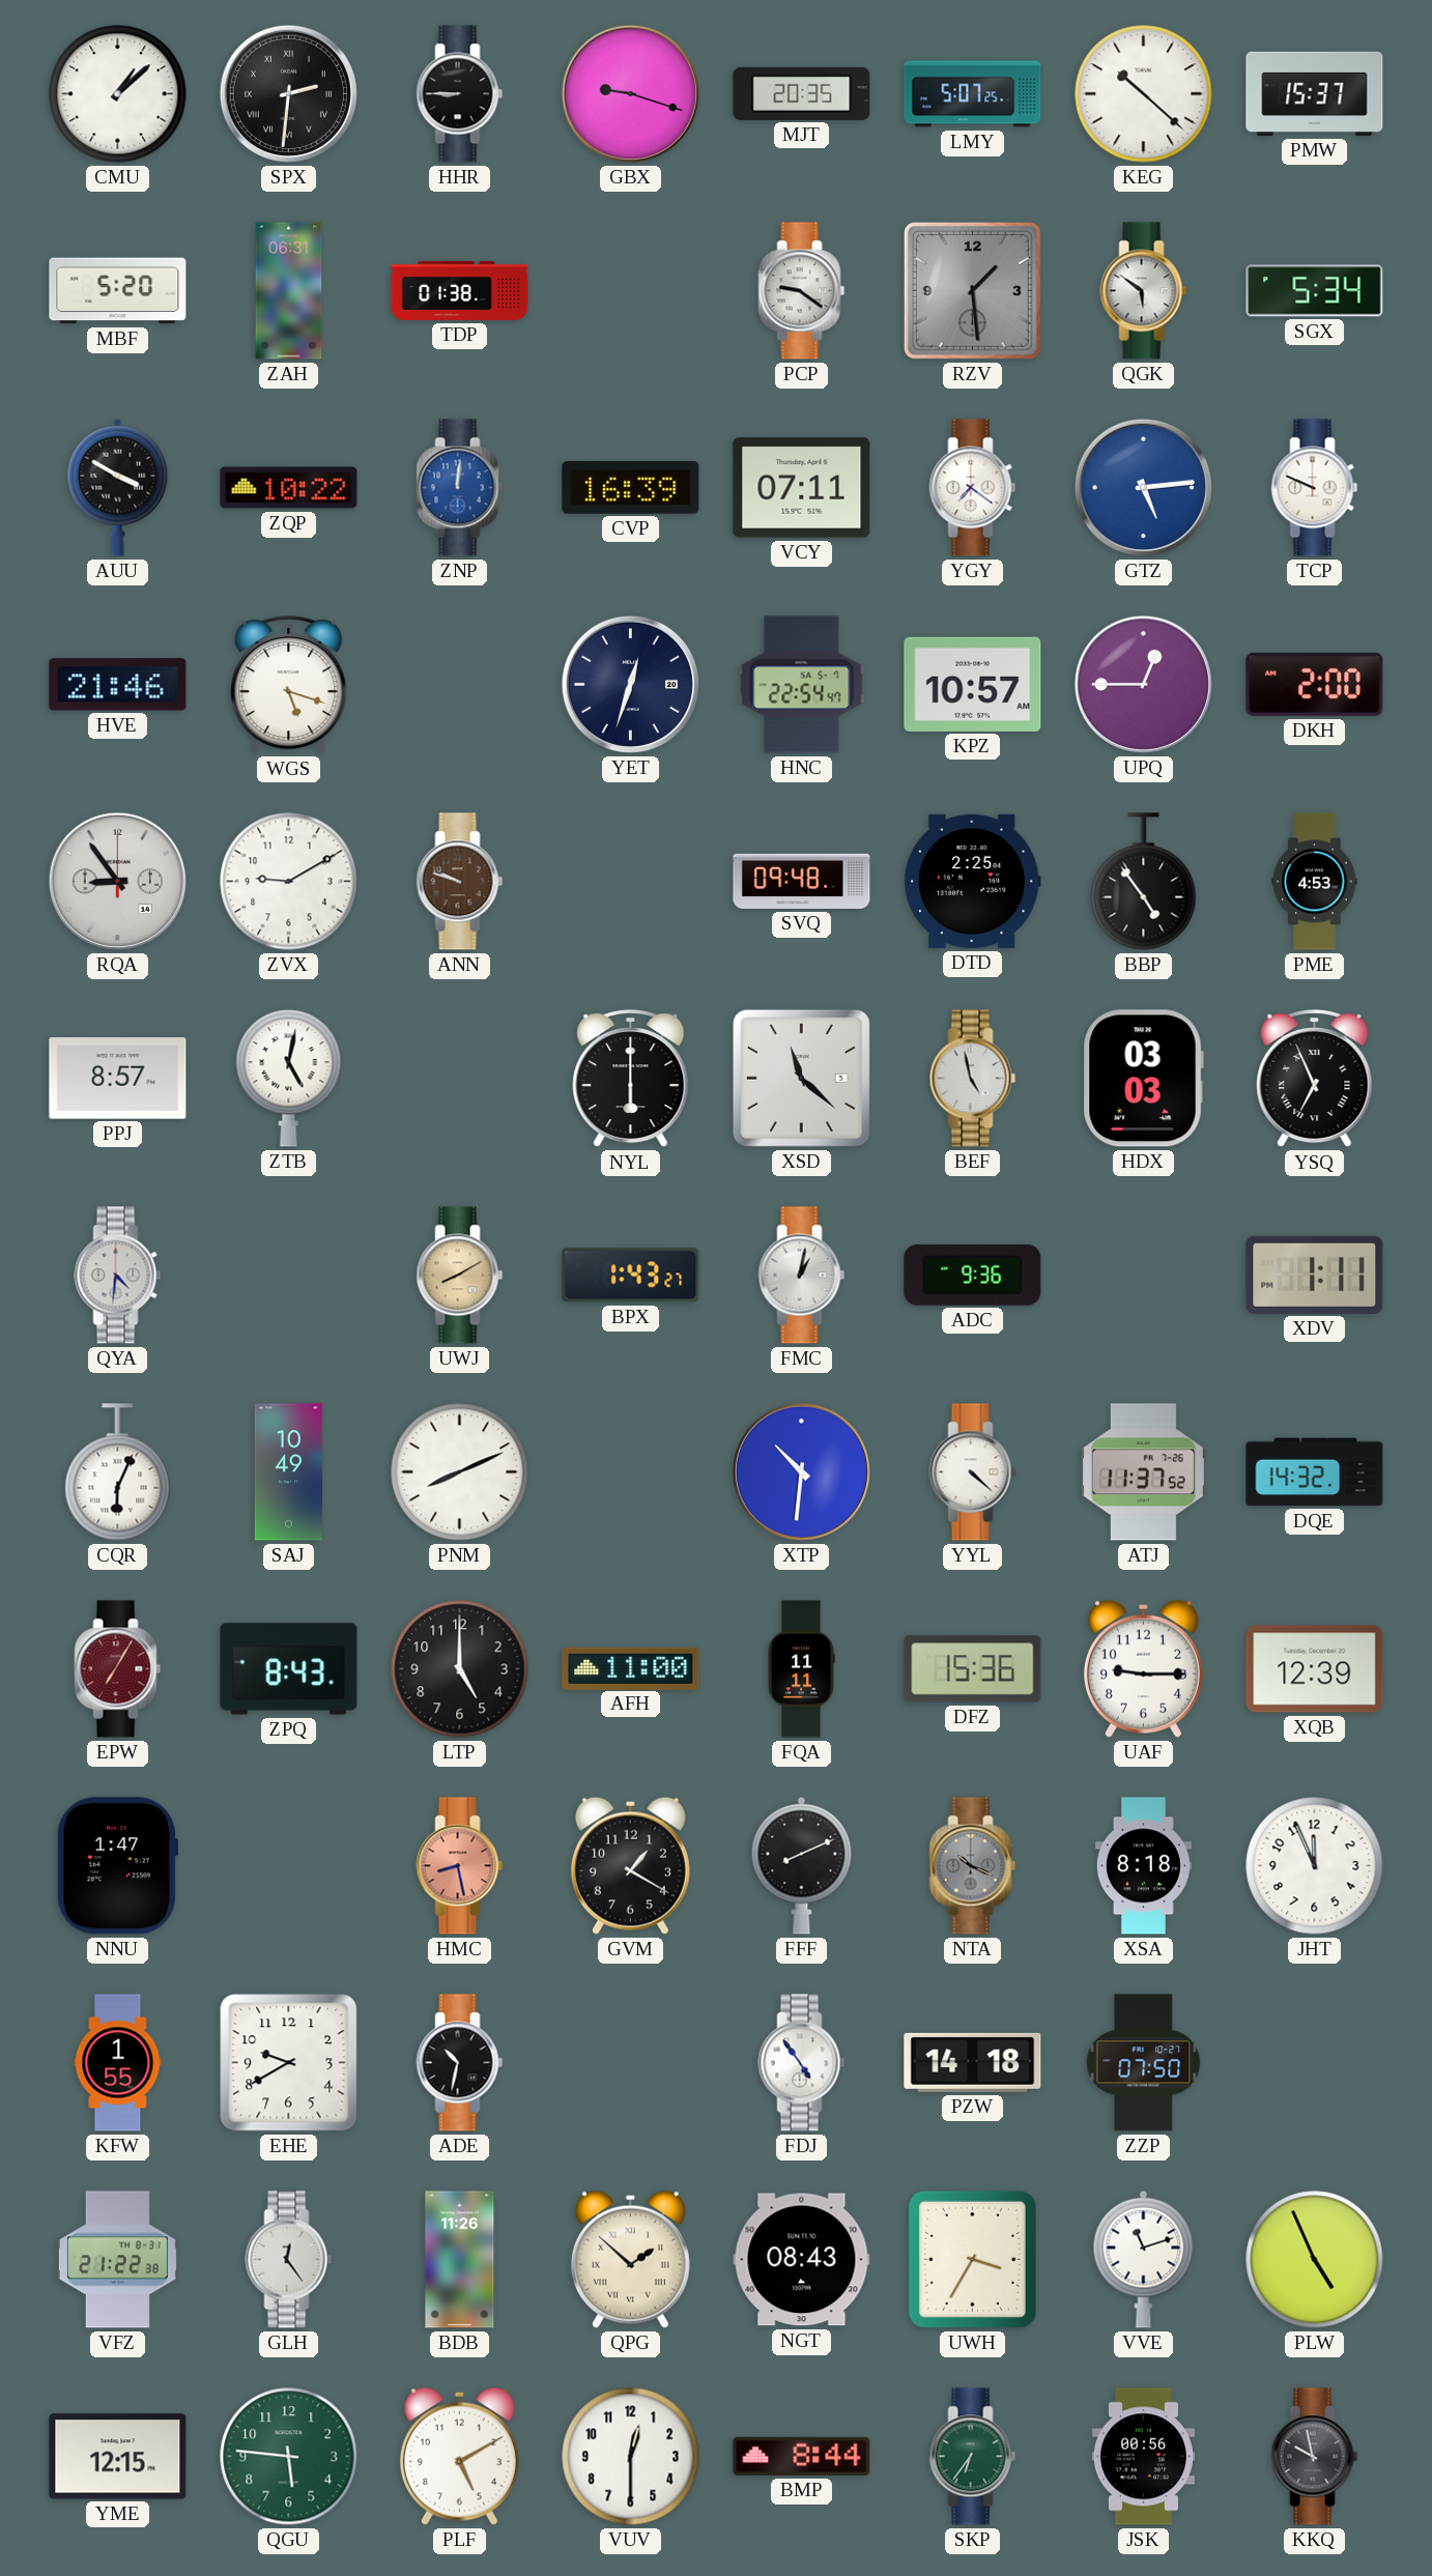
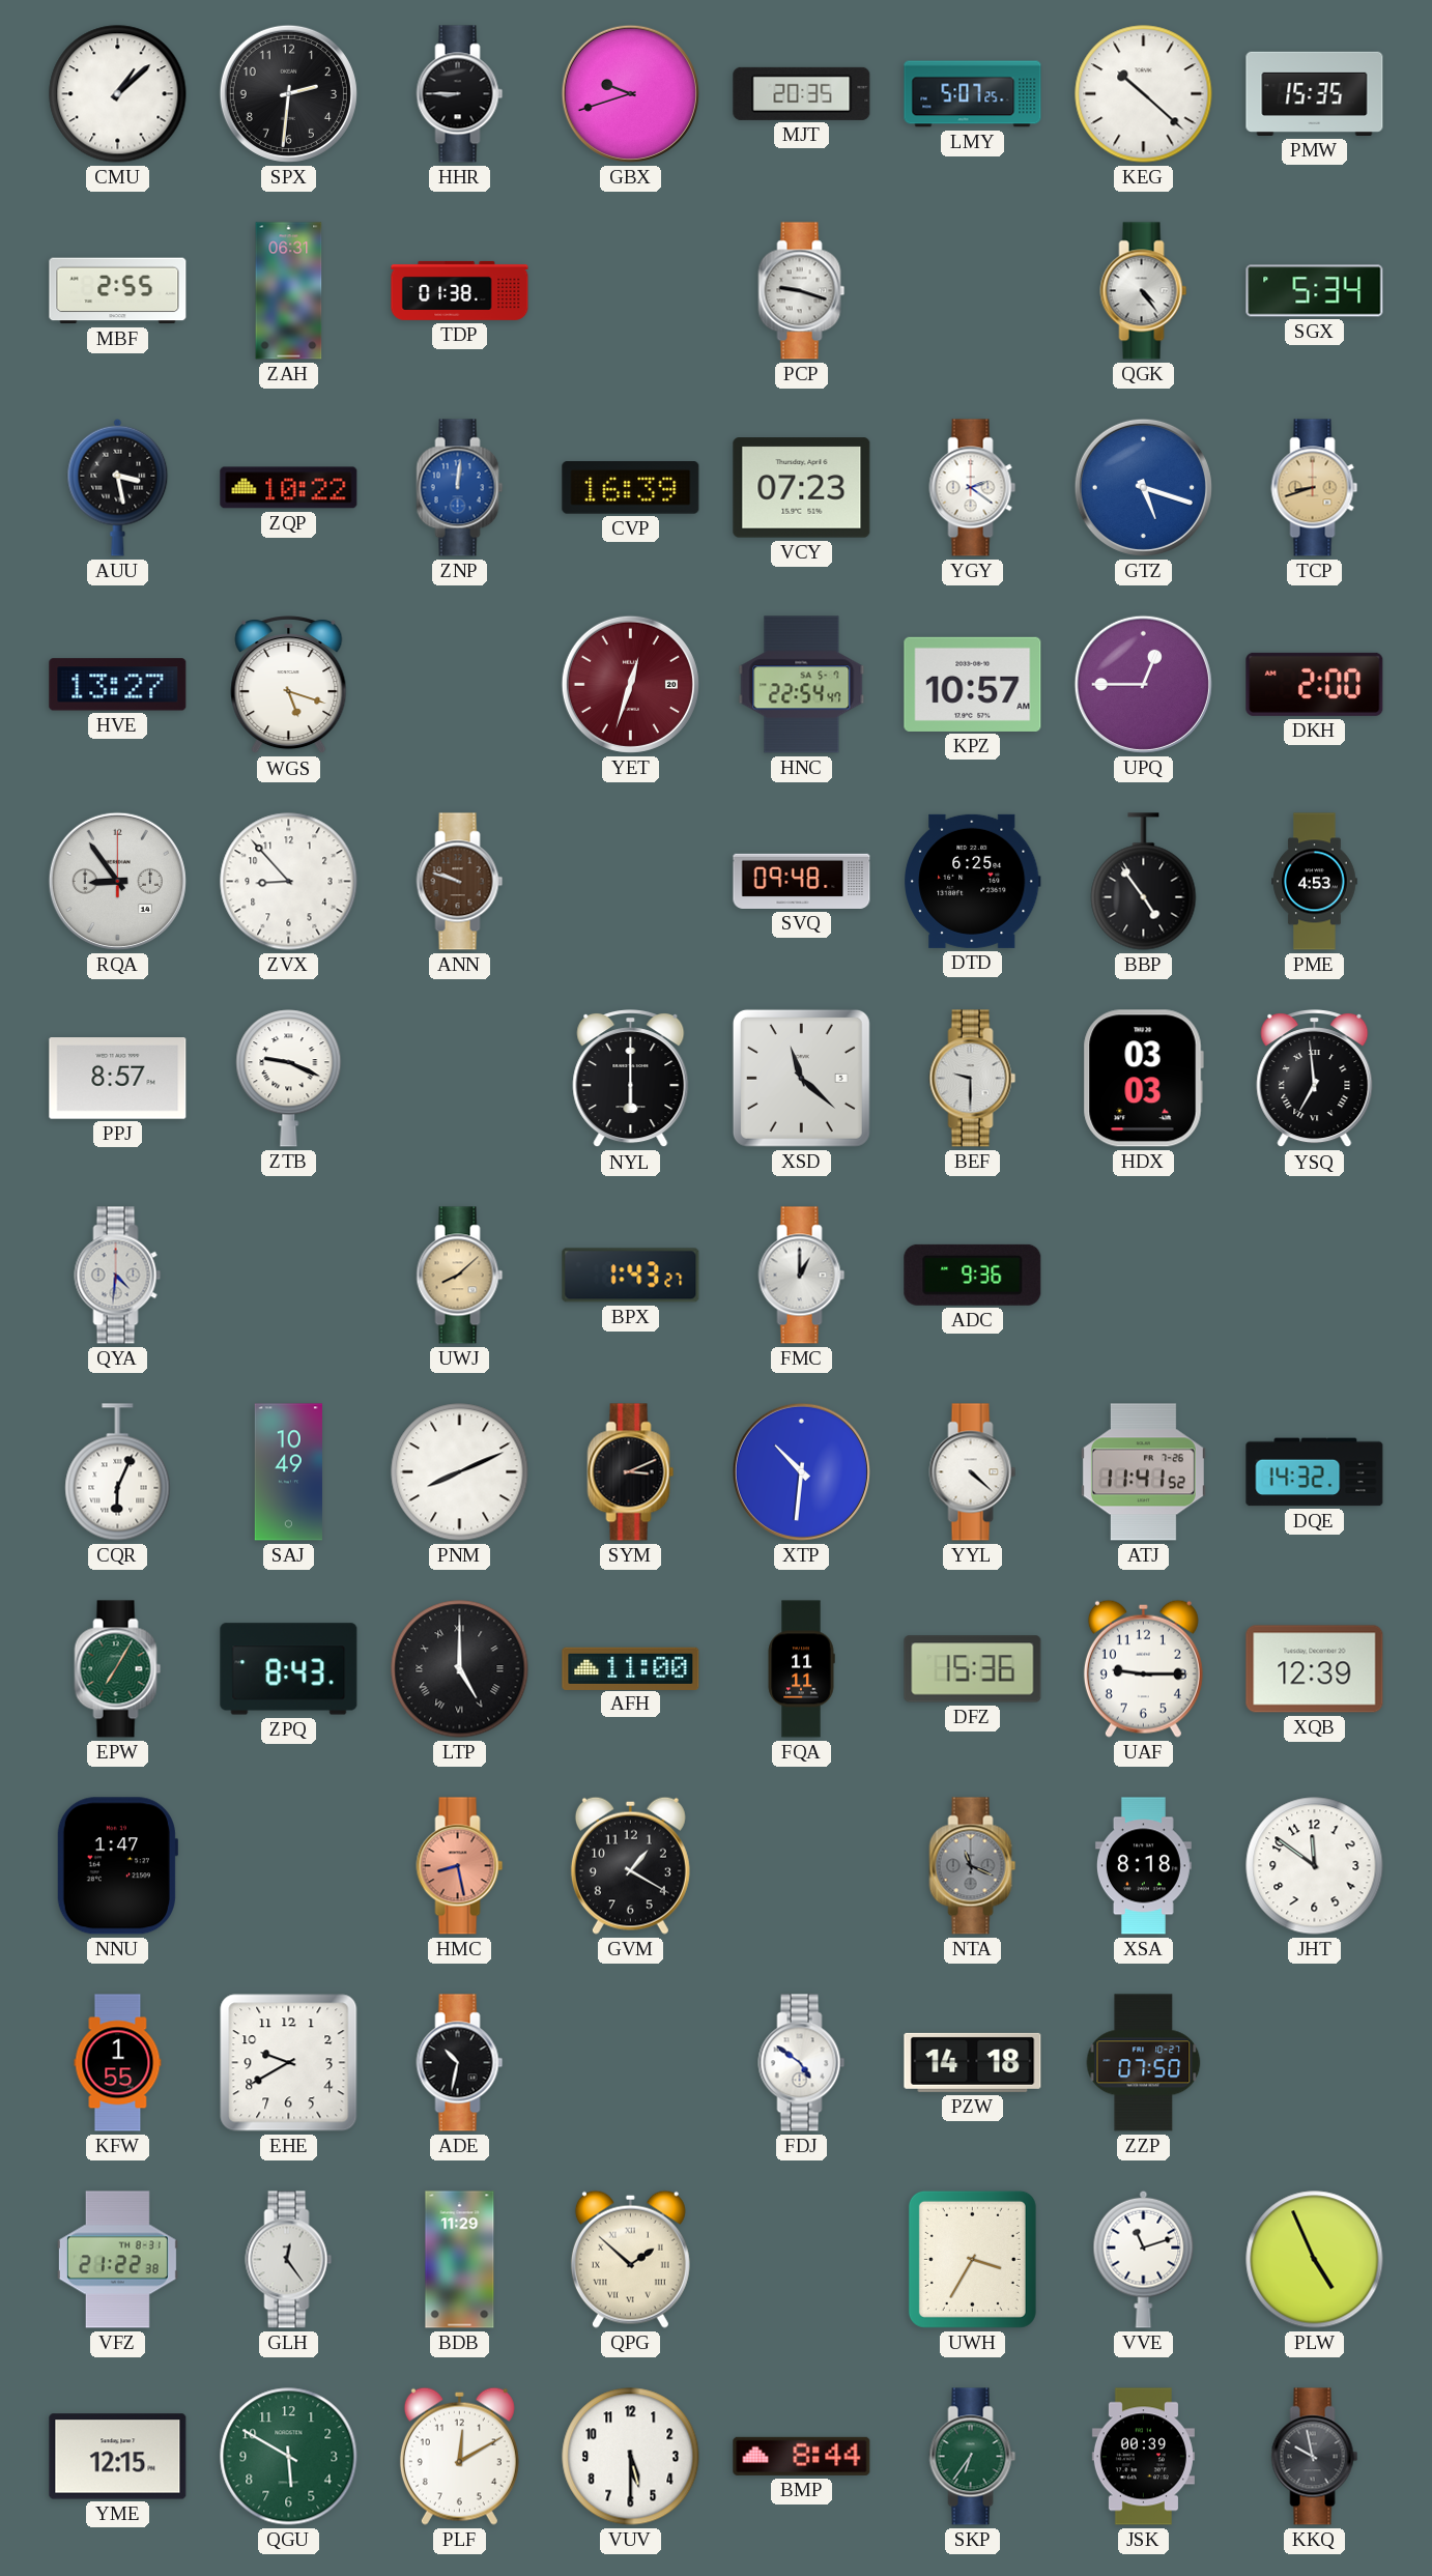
SPX numerals: Roman -> Arabic (288, 93)
GBX: 9:18 -> 9:42 (630, 93)
PMW: 15:37 -> 15:35 (1315, 93)
MBF: 5:20 -> 2:55 (118, 291)
PCP: 9:21 -> 9:18 (802, 291)
RZV: 1:29 -> none (972, 290)
QGK: 5:51 -> 4:24 (1144, 291)
AUU: 3:50 -> 3:28 (118, 487)
VCY: 07:11 -> 07:23 (802, 488)
YGY: 7:21 -> 2:21 (973, 488)
GTZ: 5:14 -> 5:18 (1143, 487)
TCP: 9:49 -> 8:42 (1315, 488)
TCP dial: white -> champagne (1315, 488)
HVE: 21:46 -> 13:27 (118, 685)
YET dial: navy -> burgundy (630, 684)
ZVX: 9:10 -> 8:53 (289, 882)
DTD: 2:25 -> 6:25 (973, 881)
ZTB: 5:02 -> 9:19 (289, 1079)
BEF: 4:58 -> 9:30 (973, 1079)
YSQ: 6:56 -> 6:59 (1315, 1080)
UWJ: 8:10 -> 8:08 (460, 1276)
FMC: 1:02 -> 1:00 (802, 1276)
XDV: 1:11 -> none (1315, 1275)
SYM: none -> 3:11 (631, 1472)
ATJ: 11:37 -> 11:41 (1143, 1472)
EPW dial: burgundy -> green (118, 1669)
LTP numerals: Arabic -> Roman (460, 1669)
FFF: 8:11 -> none (802, 1865)
NTA: 10:19 -> 11:19 (973, 1866)
JHT: 11:56 -> 11:51 (1315, 1866)
FDJ: 4:54 -> 4:51 (802, 2063)
BDB: 11:26 -> 11:29 (460, 2260)
NGT: 08:43 -> none (802, 2260)
QGU: 5:46 -> 5:50 (289, 2457)
PLF: 5:10 -> 12:10 (459, 2456)
VUV: 12:30 -> 5:30 (631, 2457)
JSK: 00:56 -> 00:39 (1143, 2457)
